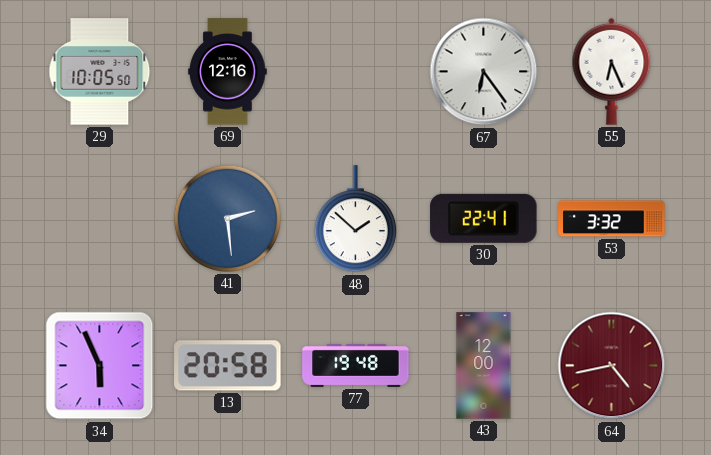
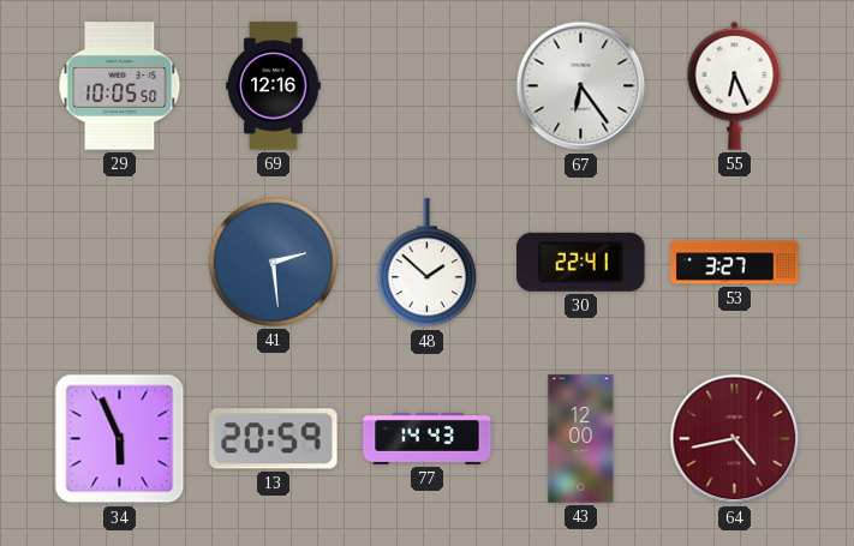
53: 3:32 -> 3:27 (735, 263)
13: 20:58 -> 20:59 (274, 439)
77: 19:48 -> 14:43 (428, 438)
